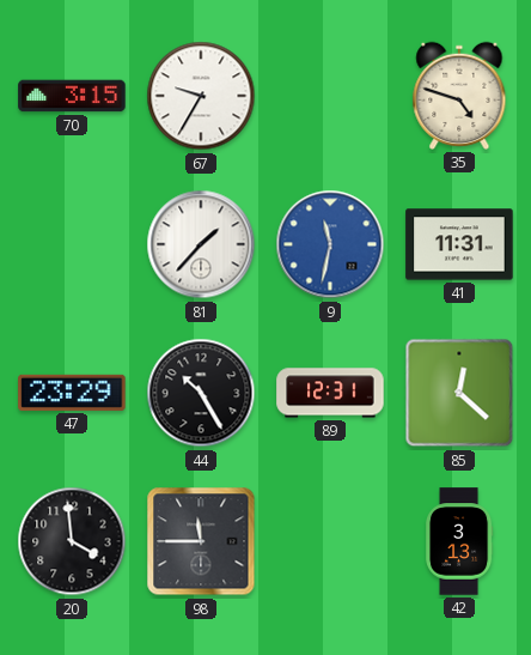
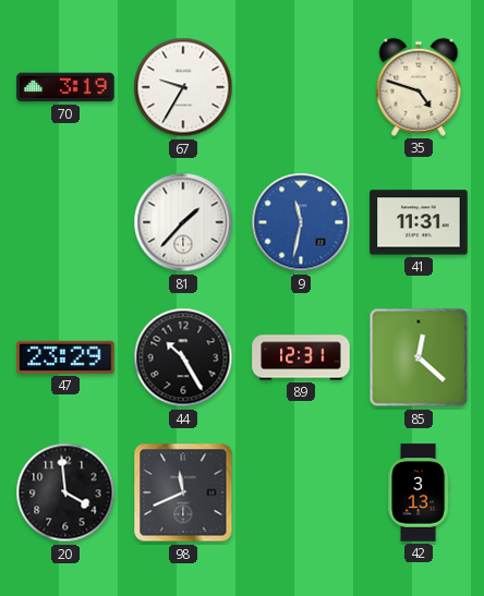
70: 3:15 -> 3:19 (65, 87)
98: 11:45 -> 11:41 (183, 492)
